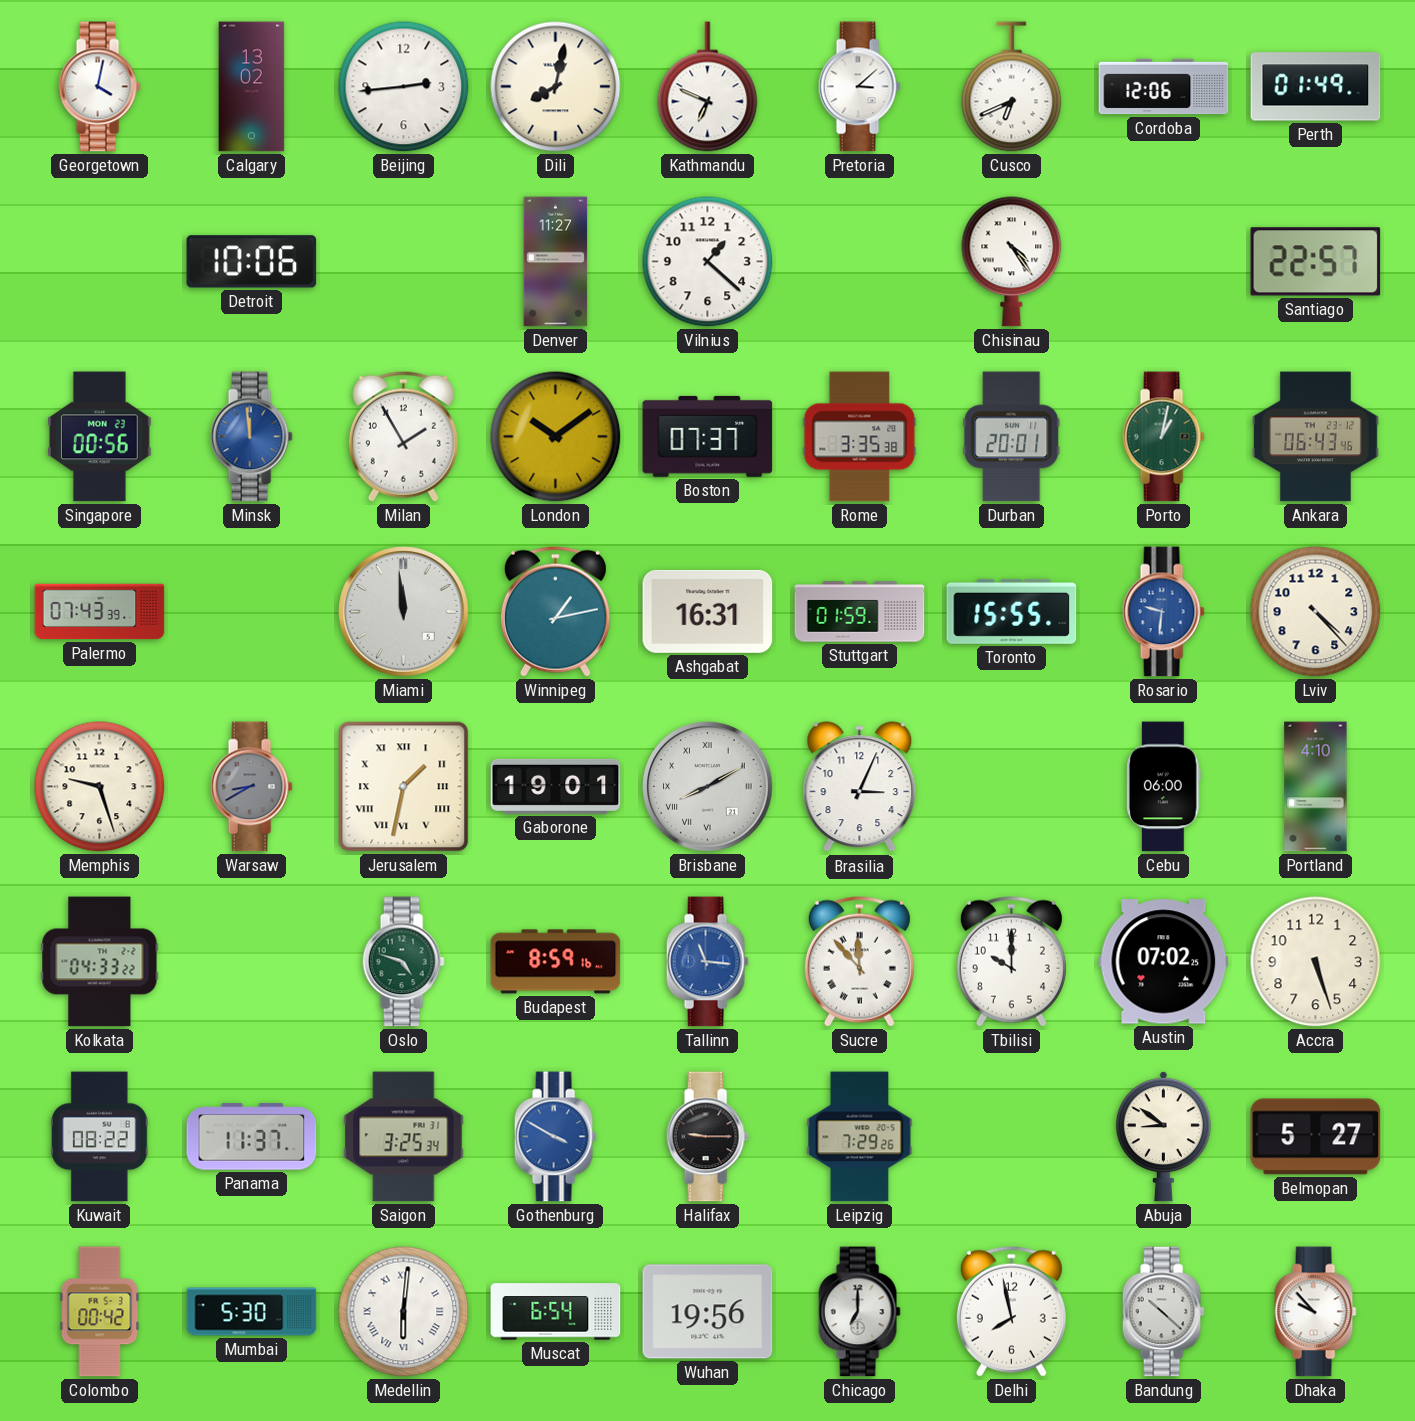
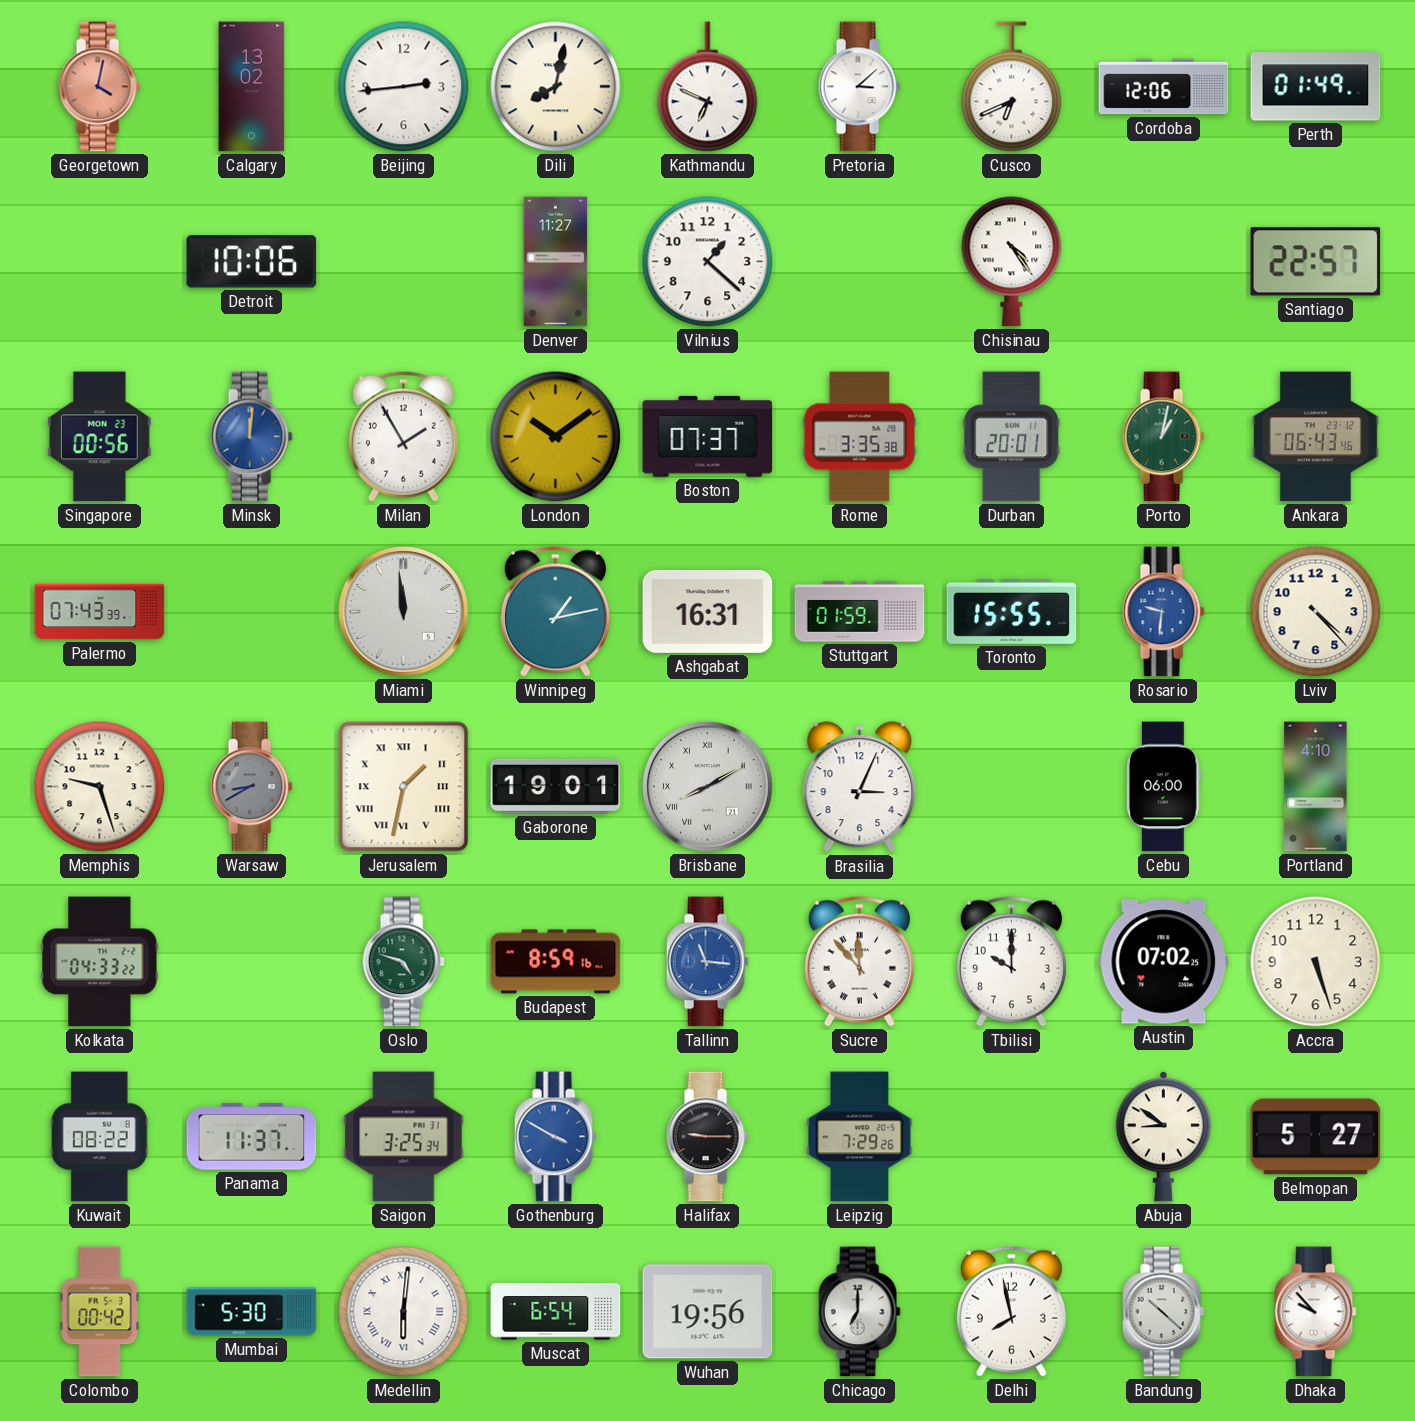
Georgetown dial: white -> salmon (99, 87)
Minsk: 11:59 -> 12:01 (251, 437)
